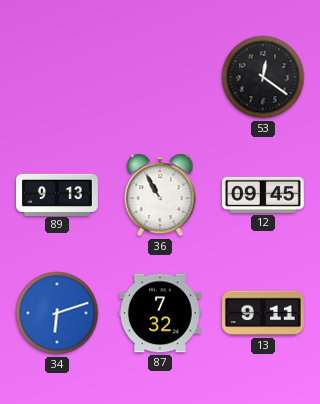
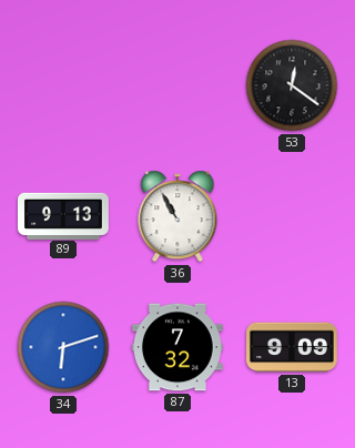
12: 09:45 -> none (263, 195)
13: 9:11 -> 9:09 (293, 347)
